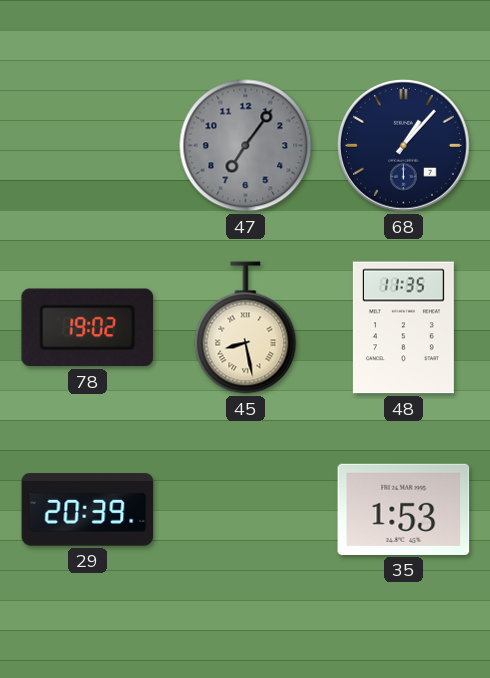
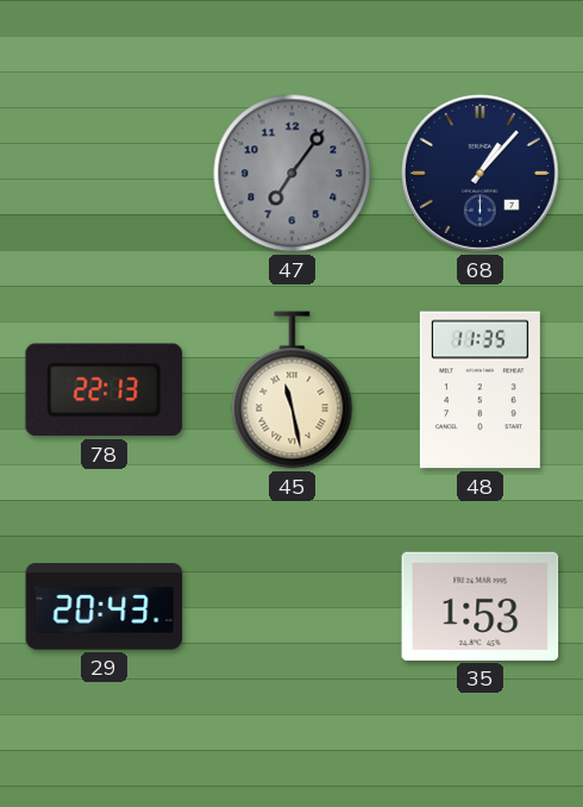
78: 19:02 -> 22:13 (105, 390)
45: 8:28 -> 11:28 (293, 390)
29: 20:39 -> 20:43 (105, 607)
